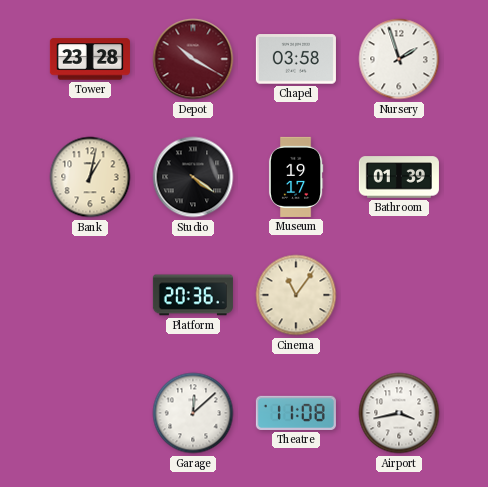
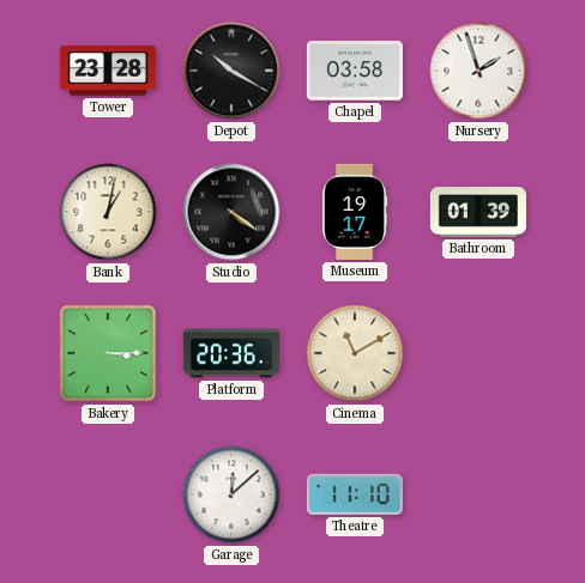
Depot dial: burgundy -> black (231, 71)
Bakery: none -> 3:15 (108, 353)
Cinema: 11:06 -> 11:10 (355, 353)
Theatre: 11:08 -> 11:10 (355, 494)
Airport: 3:43 -> none (399, 413)
